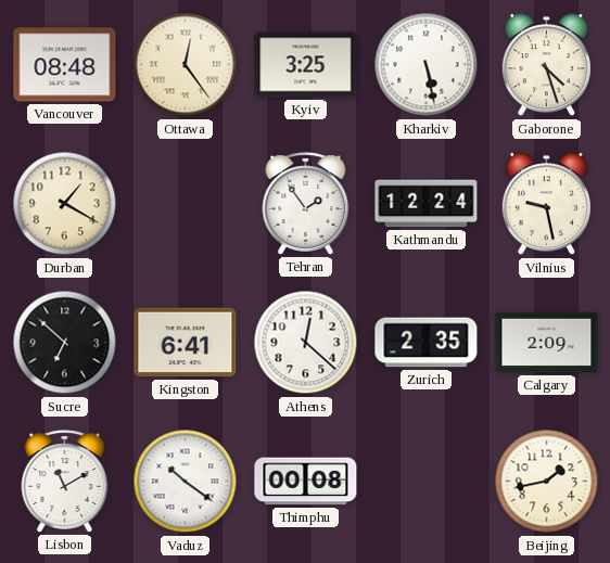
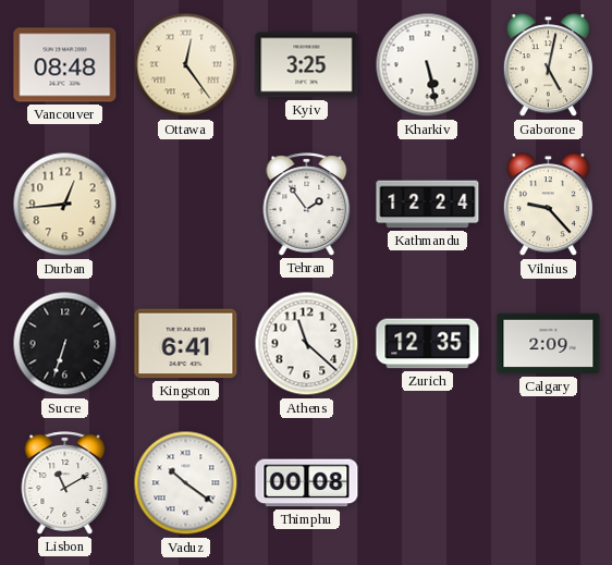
Gaborone: 4:27 -> 5:02 (548, 65)
Durban: 1:20 -> 12:44 (65, 205)
Vilnius: 9:28 -> 9:23 (548, 205)
Sucre: 6:52 -> 6:33 (65, 344)
Athens: 12:22 -> 11:22 (307, 344)
Zurich: 2:35 -> 12:35 (428, 344)
Beijing: 1:43 -> none (547, 482)
